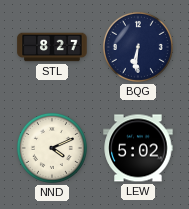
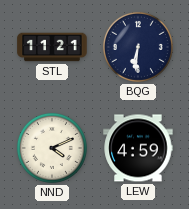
STL: 8:27 -> 11:21 (52, 47)
LEW: 5:02 -> 4:59 (138, 148)
